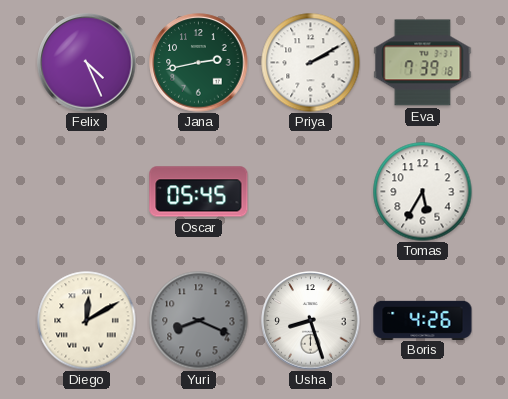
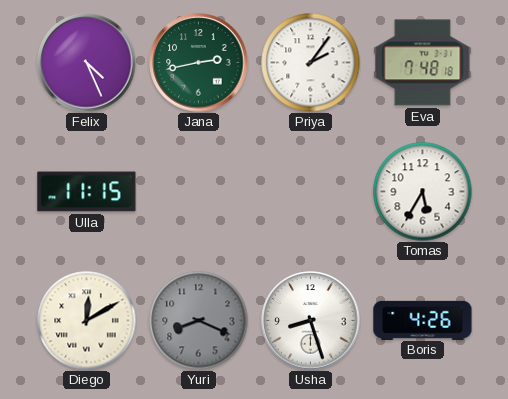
Priya: 2:10 -> 2:06 (311, 63)
Eva: 7:39 -> 7:48 (423, 63)
Ulla: none -> 11:15 (87, 192)
Oscar: 05:45 -> none (199, 192)
